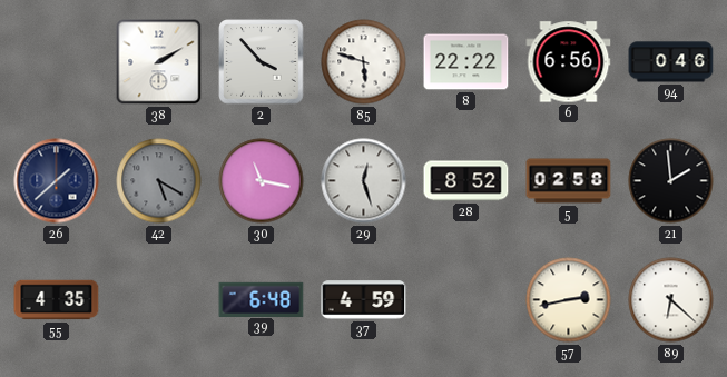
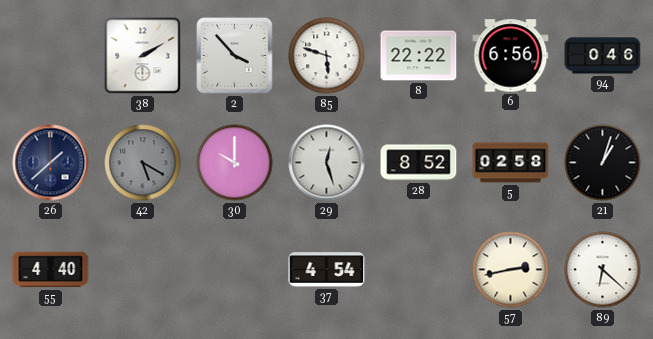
30: 11:17 -> 10:00 (235, 163)
21: 1:59 -> 1:03 (603, 163)
55: 4:35 -> 4:40 (51, 270)
39: 6:48 -> none (262, 299)
37: 4:59 -> 4:54 (327, 270)
